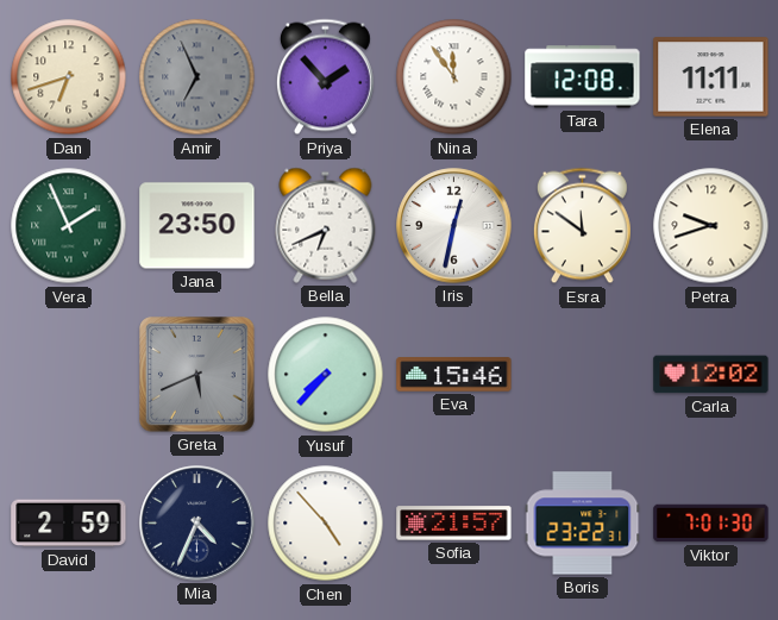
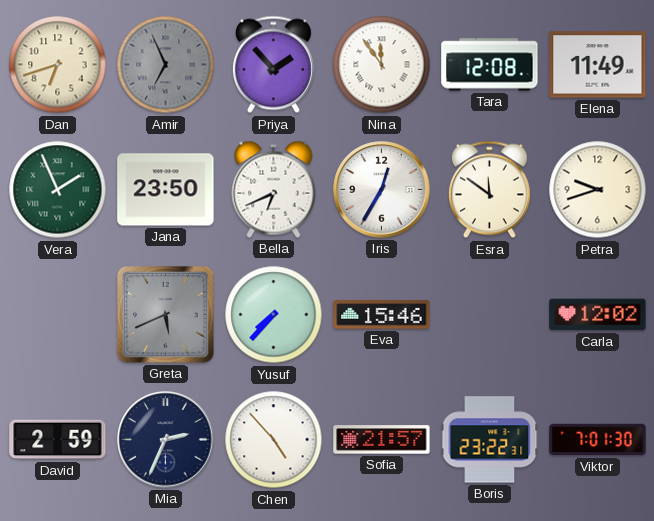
Elena: 11:11 -> 11:49 (598, 65)
Iris: 12:32 -> 12:35 (382, 190)
Mia: 4:34 -> 2:34 (166, 440)
